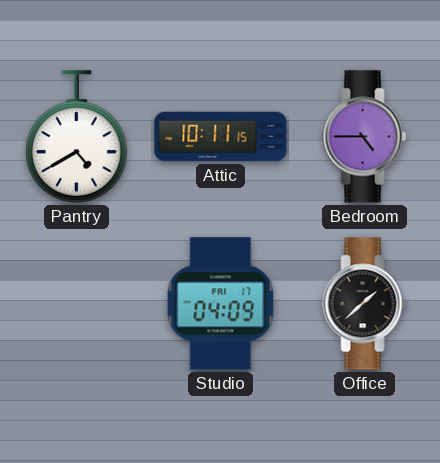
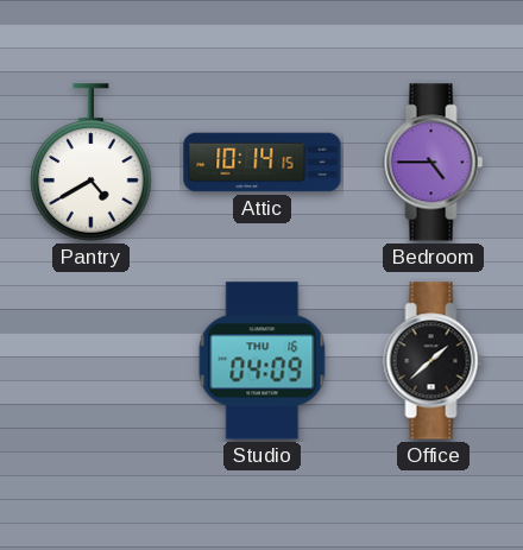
Attic: 10:11 -> 10:14 (263, 163)
Studio date: FRI 17 -> THU 16 (263, 361)
